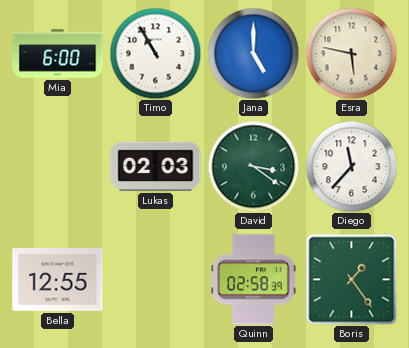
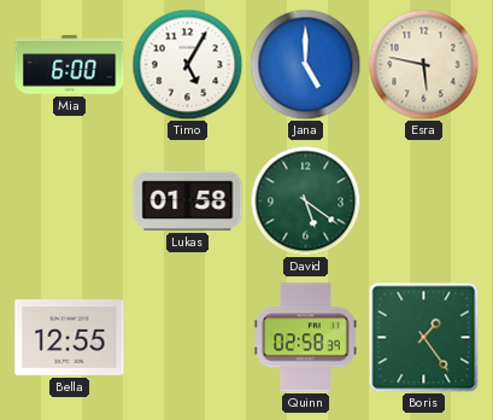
Timo: 10:55 -> 5:05 (187, 64)
Lukas: 02:03 -> 01:58 (188, 200)
David: 3:21 -> 5:21 (305, 200)
Diego: 11:37 -> none (351, 166)
